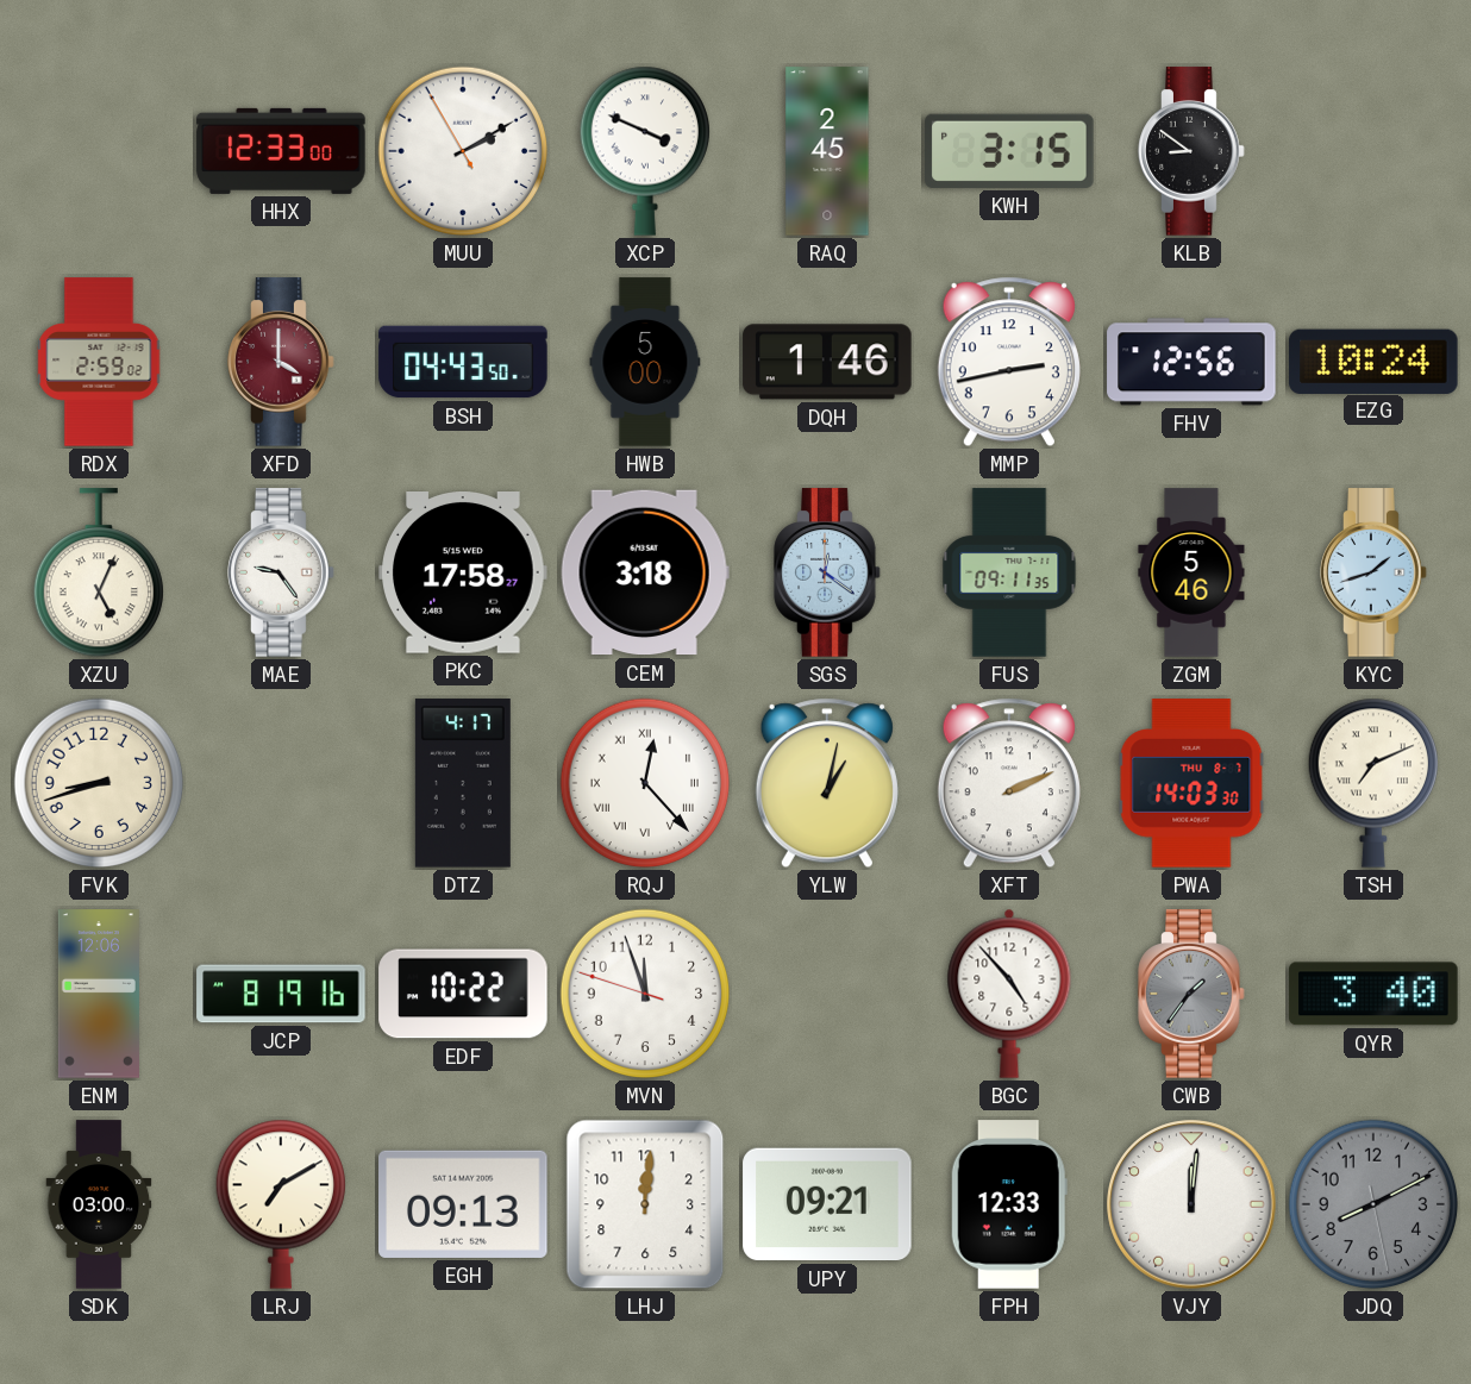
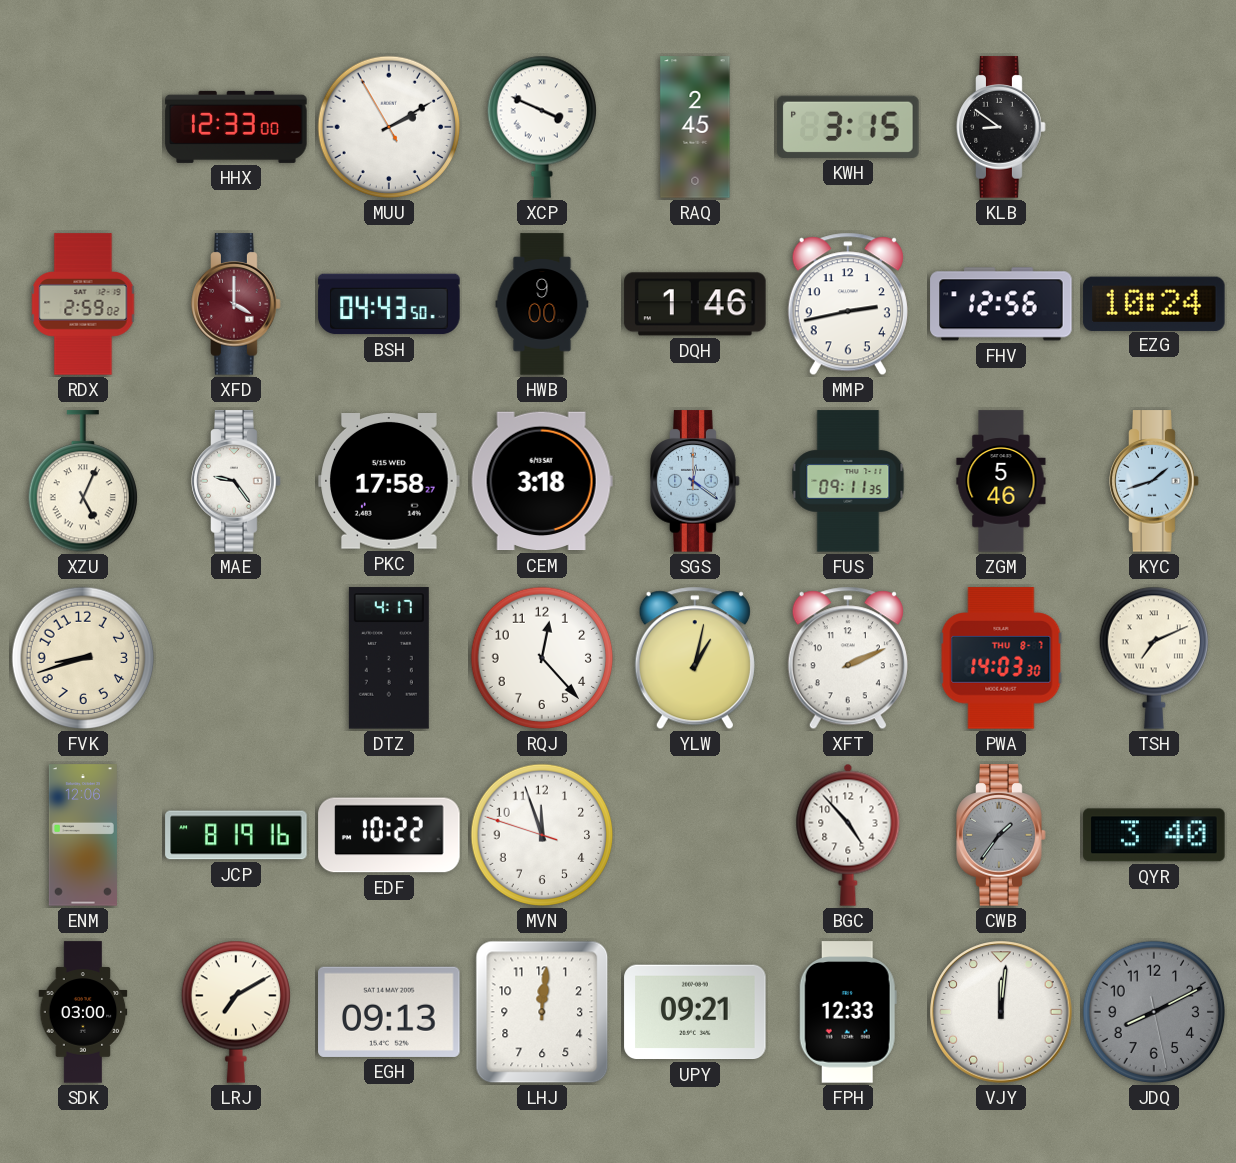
HWB: 5:00 -> 9:00 (542, 304)
RQJ numerals: Roman -> Arabic (542, 658)
